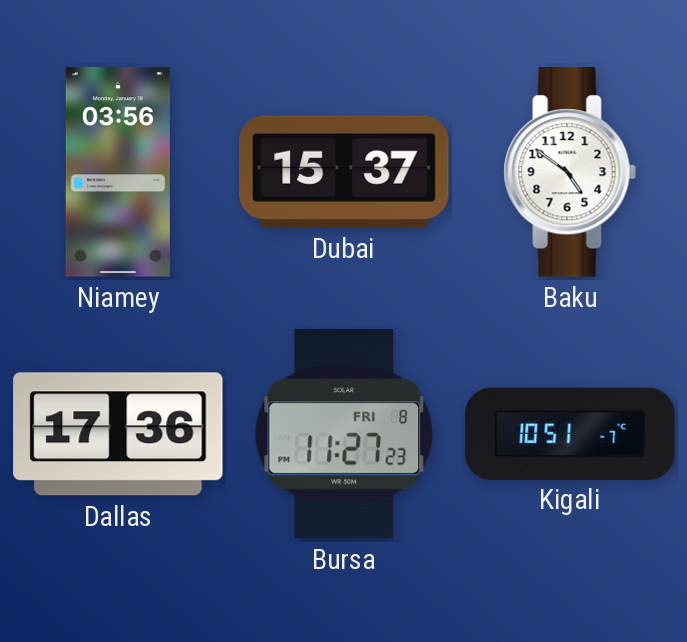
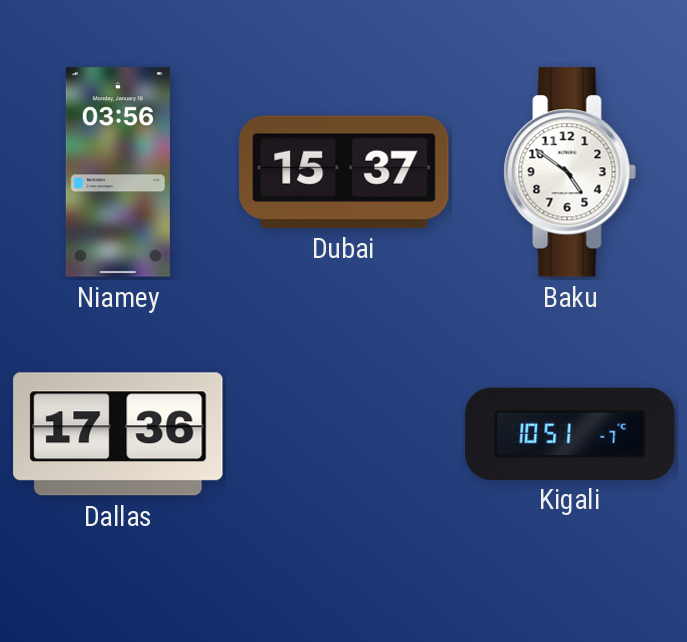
Bursa: 11:27 -> none (344, 434)
